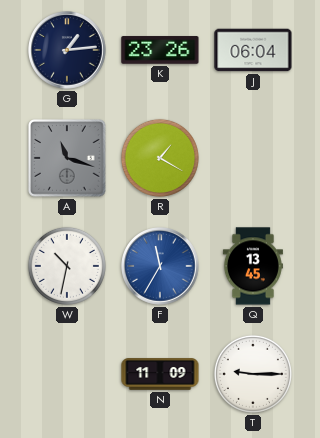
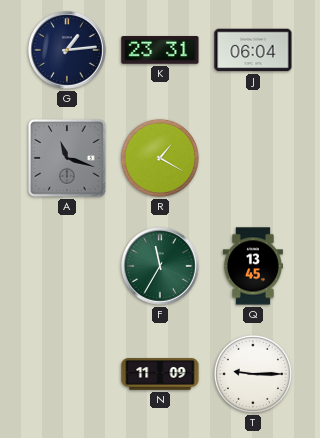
K: 23:26 -> 23:31 (160, 50)
W: 10:32 -> none (67, 266)
F dial: blue -> green (160, 266)
